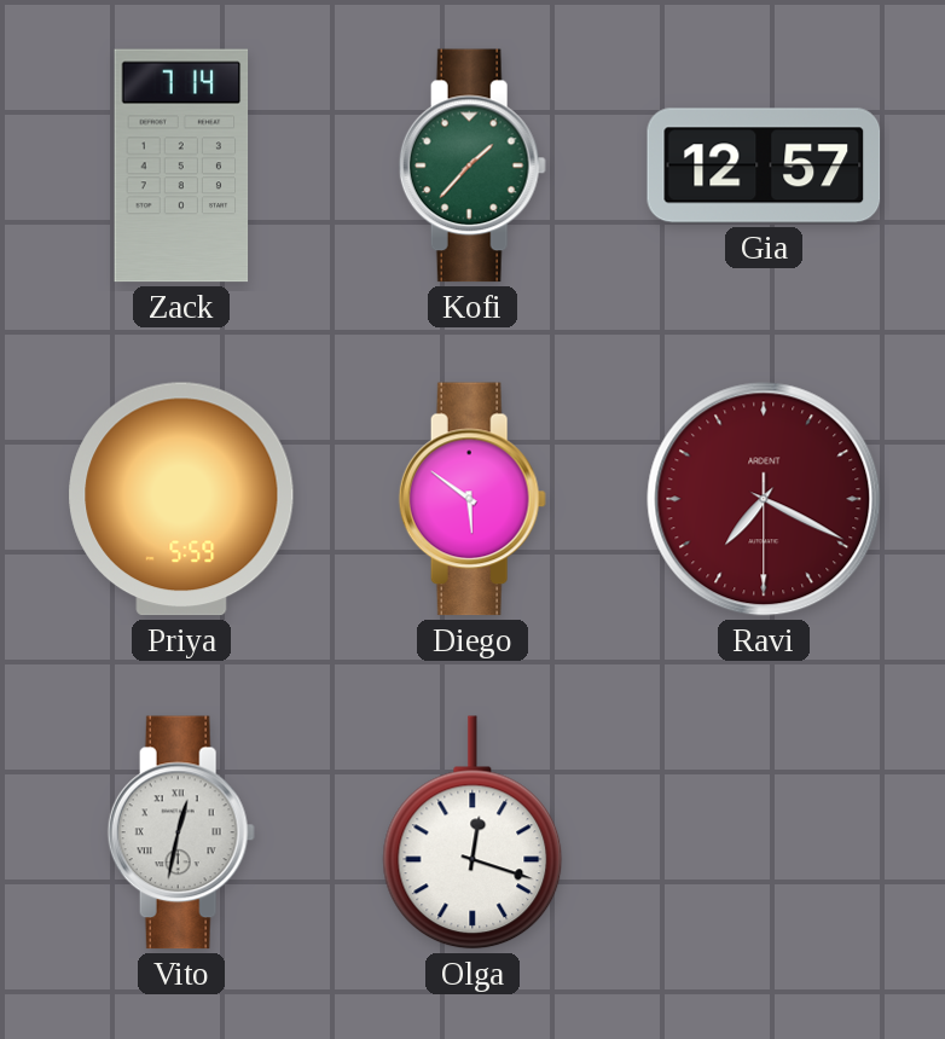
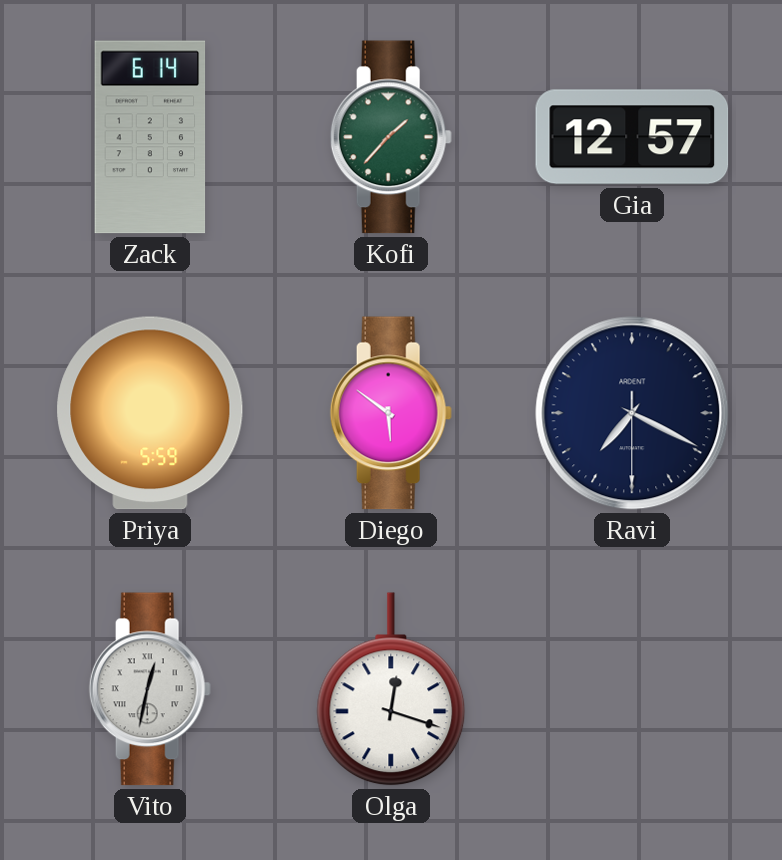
Zack: 7:14 -> 6:14 (150, 137)
Ravi dial: burgundy -> navy (632, 413)
